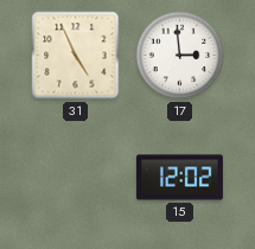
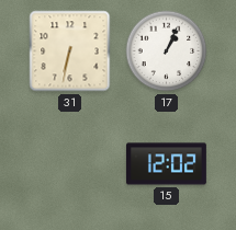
31: 4:56 -> 6:32 (70, 51)
17: 2:59 -> 1:04 (167, 51)
